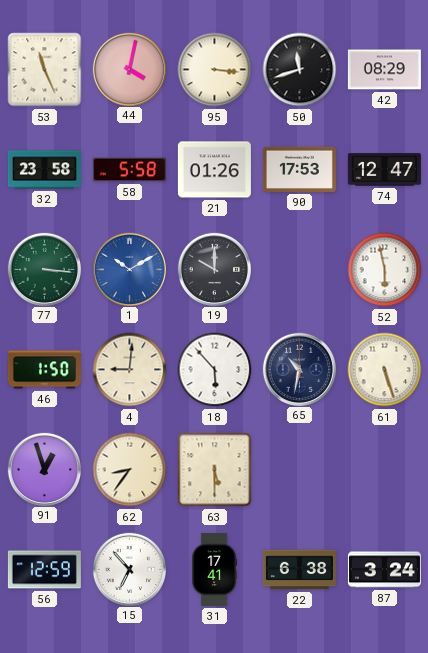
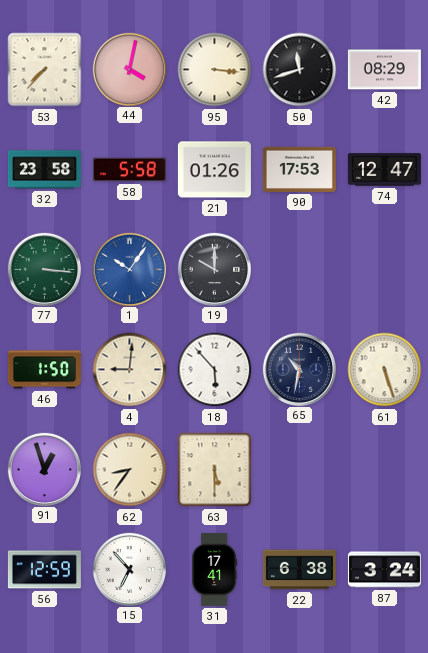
53: 11:26 -> 7:37 (45, 70)
1: 10:10 -> 10:06 (129, 269)
52: 5:58 -> none (385, 270)
